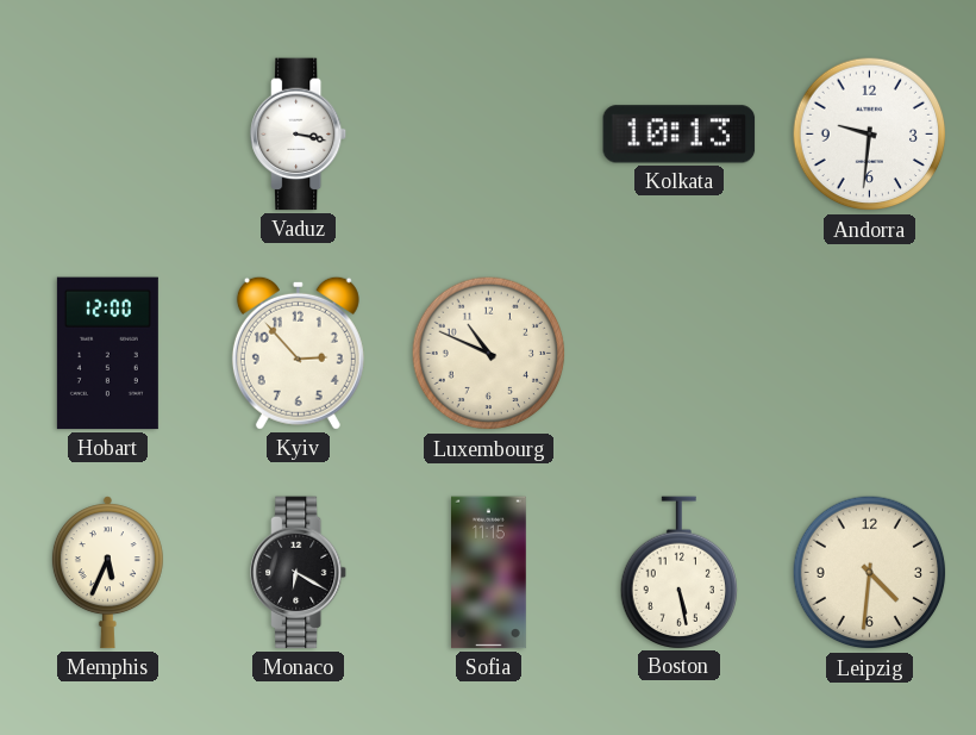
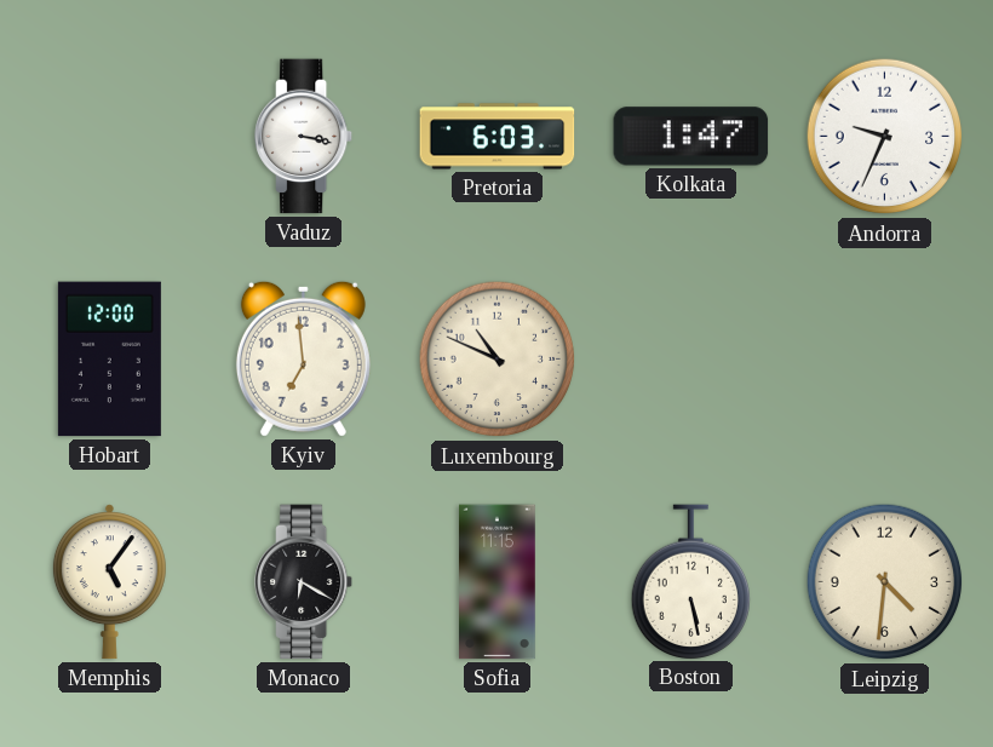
Pretoria: none -> 6:03 (498, 137)
Kolkata: 10:13 -> 1:47 (691, 137)
Andorra: 9:31 -> 9:34 (885, 137)
Kyiv: 2:53 -> 6:59 (303, 358)
Memphis: 5:34 -> 5:06 (109, 582)
